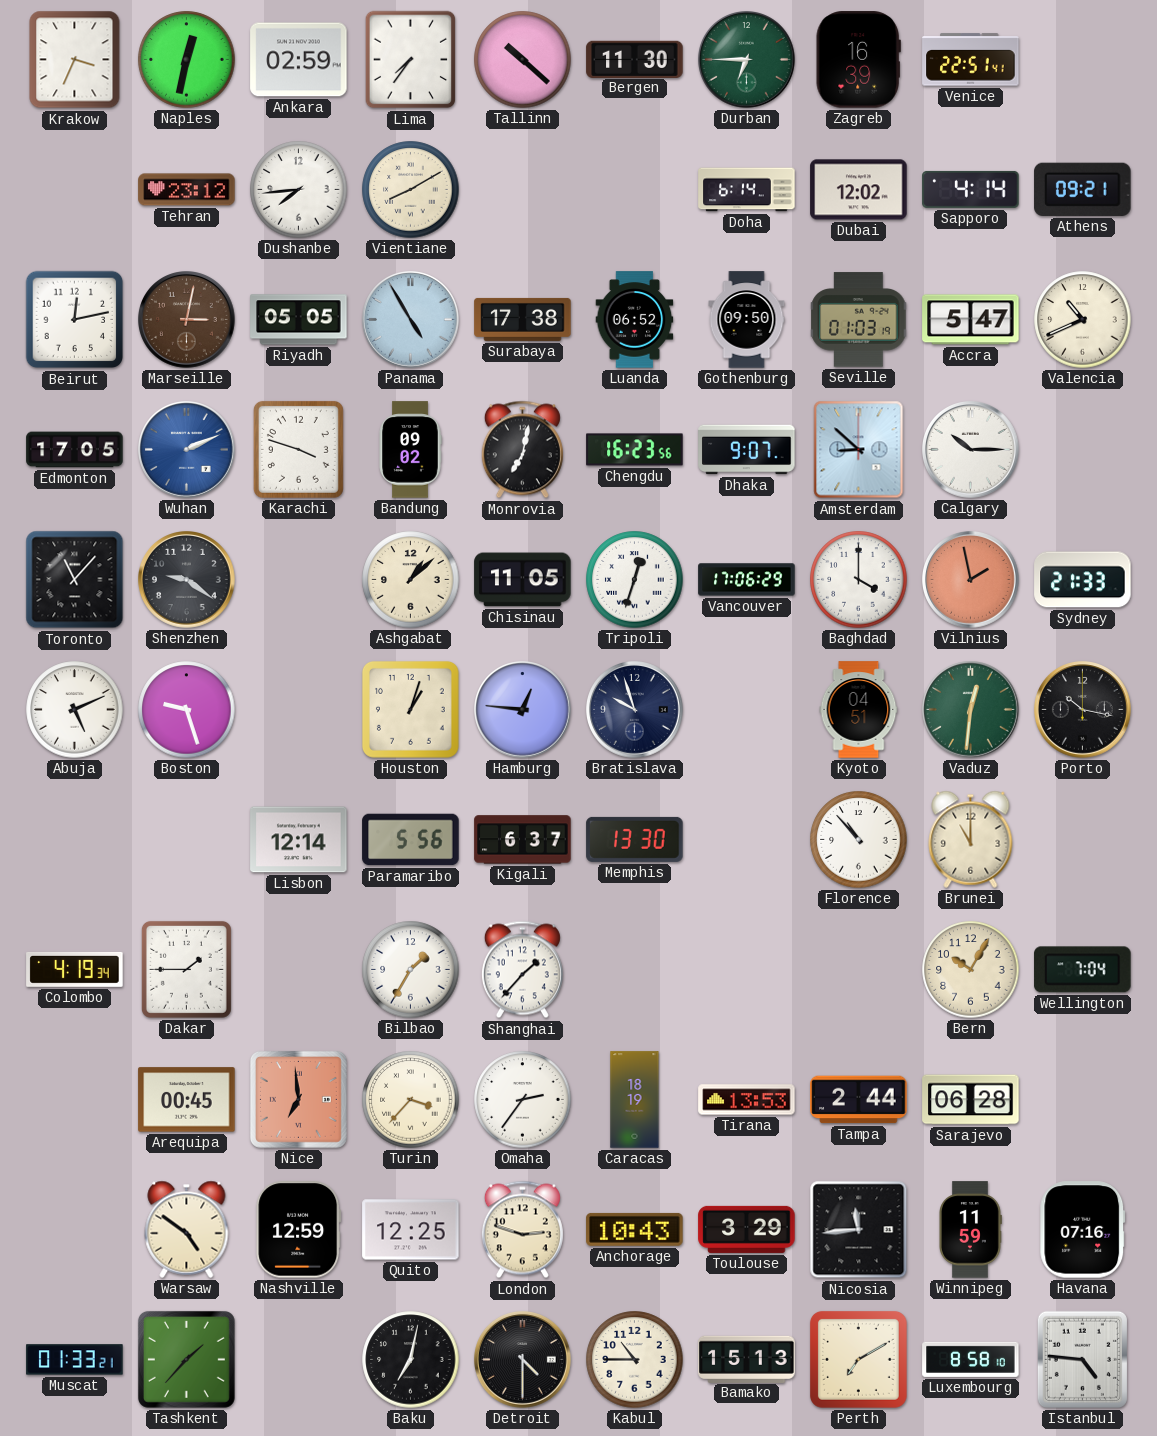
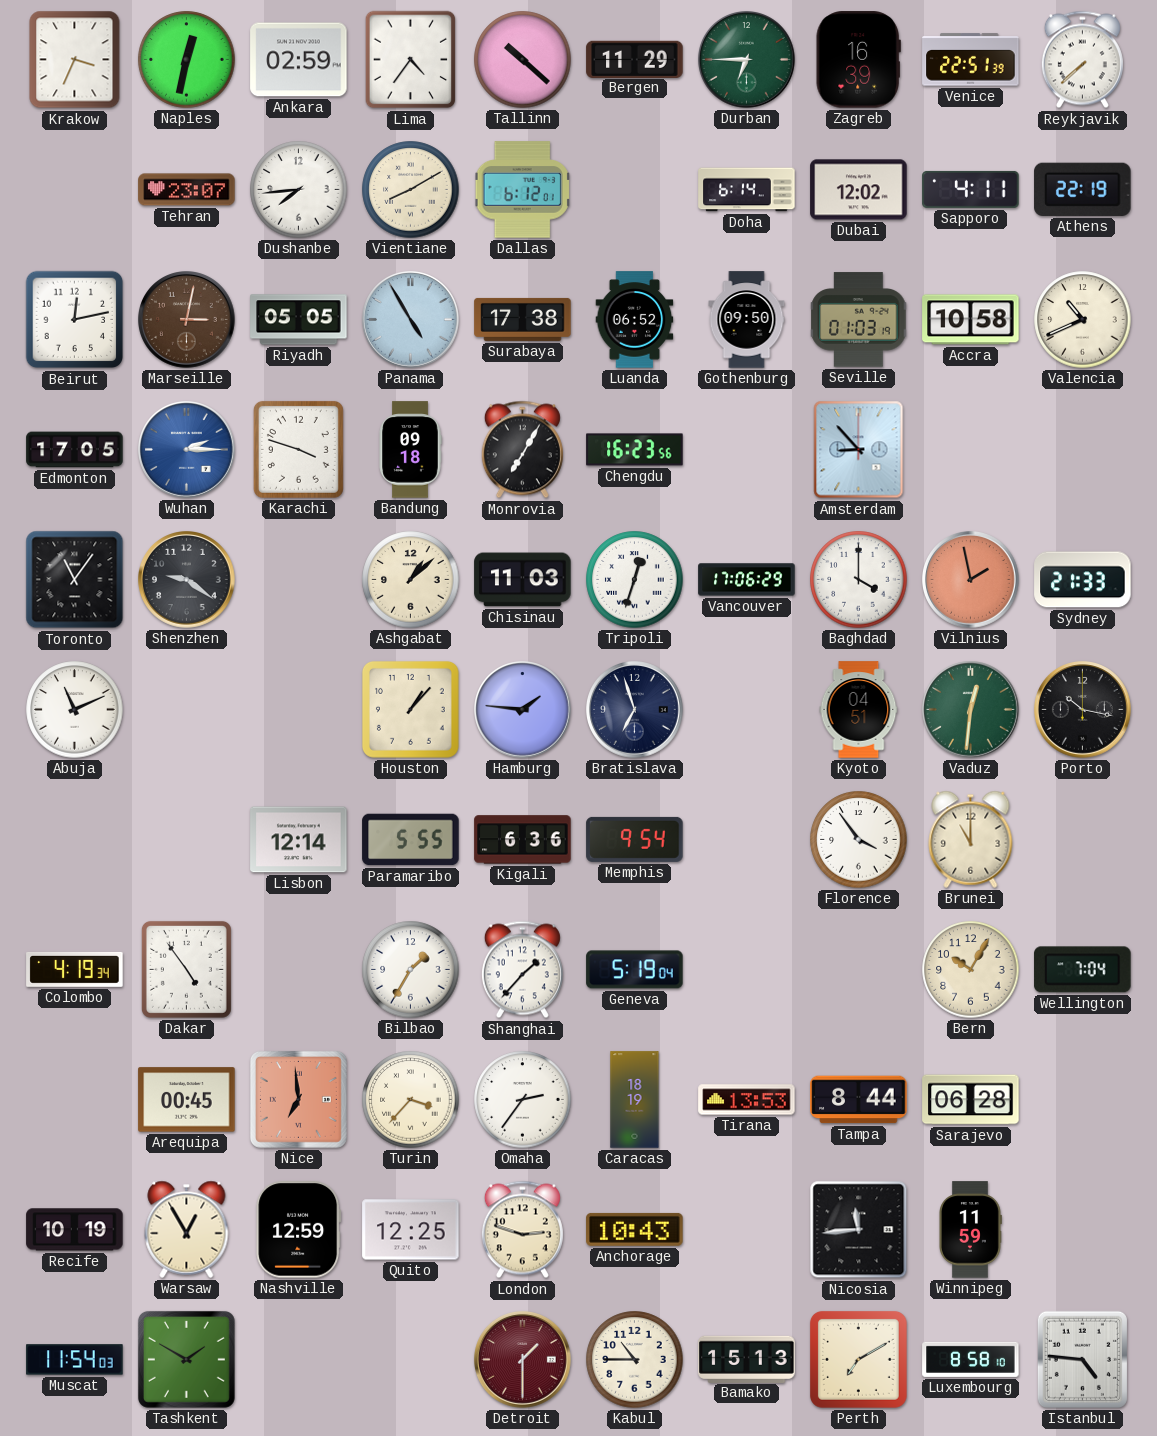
Lima: 7:36 -> 4:36 (411, 60)
Bergen: 11:30 -> 11:29 (635, 59)
Venice: 22:51:41 -> 22:51:39 (971, 60)
Reykjavik: none -> 7:38 (1082, 60)
Tehran: 23:12 -> 23:07 (187, 190)
Dallas: none -> 6:12 (523, 190)
Sapporo: 4:14 -> 4:11 (971, 189)
Athens: 09:21 -> 22:19 (1083, 189)
Accra: 5:47 -> 10:58 (971, 320)
Wuhan: 2:11 -> 2:15 (187, 450)
Bandung: 09:02 -> 09:18 (410, 450)
Monrovia: 7:02 -> 7:05 (522, 450)
Dhaka: 9:07 -> none (747, 450)
Amsterdam: 8:52 -> 8:53 (859, 450)
Calgary: 10:15 -> none (971, 450)
Toronto: 11:07 -> 11:06 (75, 580)
Chisinau: 11:05 -> 11:03 (523, 580)
Abuja: 5:11 -> 11:11 (75, 710)
Boston: 9:27 -> none (187, 710)
Houston: 1:03 -> 1:07 (410, 709)
Hamburg: 12:46 -> 1:46 (523, 710)
Bratislava: 9:57 -> 6:57 (635, 710)
Paramaribo: 5:56 -> 5:55 (411, 840)
Kigali: 6:37 -> 6:36 (523, 840)
Memphis: 13:30 -> 9:54 (635, 839)
Florence: 10:53 -> 3:54 (859, 840)
Dakar: 1:45 -> 4:54 (186, 969)
Geneva: none -> 5:19 (635, 970)
Tampa: 2:44 -> 8:44 (859, 1100)
Recife: none -> 10:19 (75, 1230)
Warsaw: 4:51 -> 12:55 (187, 1229)
Toulouse: 3:29 -> none (747, 1229)
Havana: 07:16 -> none (1083, 1230)
Muscat: 01:33 -> 11:54 (75, 1360)
Tashkent: 1:37 -> 1:50 (186, 1359)
Baku: 7:02 -> none (411, 1360)
Detroit: 4:30 -> 1:30 (523, 1360)
Detroit dial: black -> burgundy (523, 1360)
